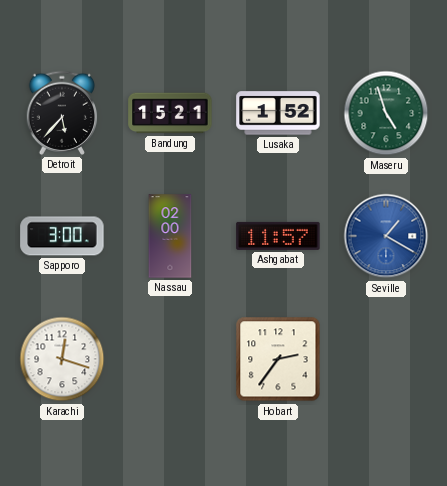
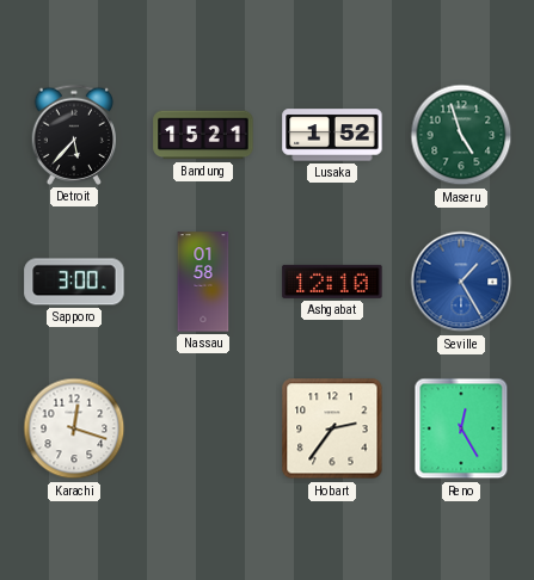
Nassau: 02:00 -> 01:58 (203, 282)
Ashgabat: 11:57 -> 12:10 (332, 282)
Seville: 1:20 -> 1:25 (461, 282)
Reno: none -> 12:25 (461, 428)
